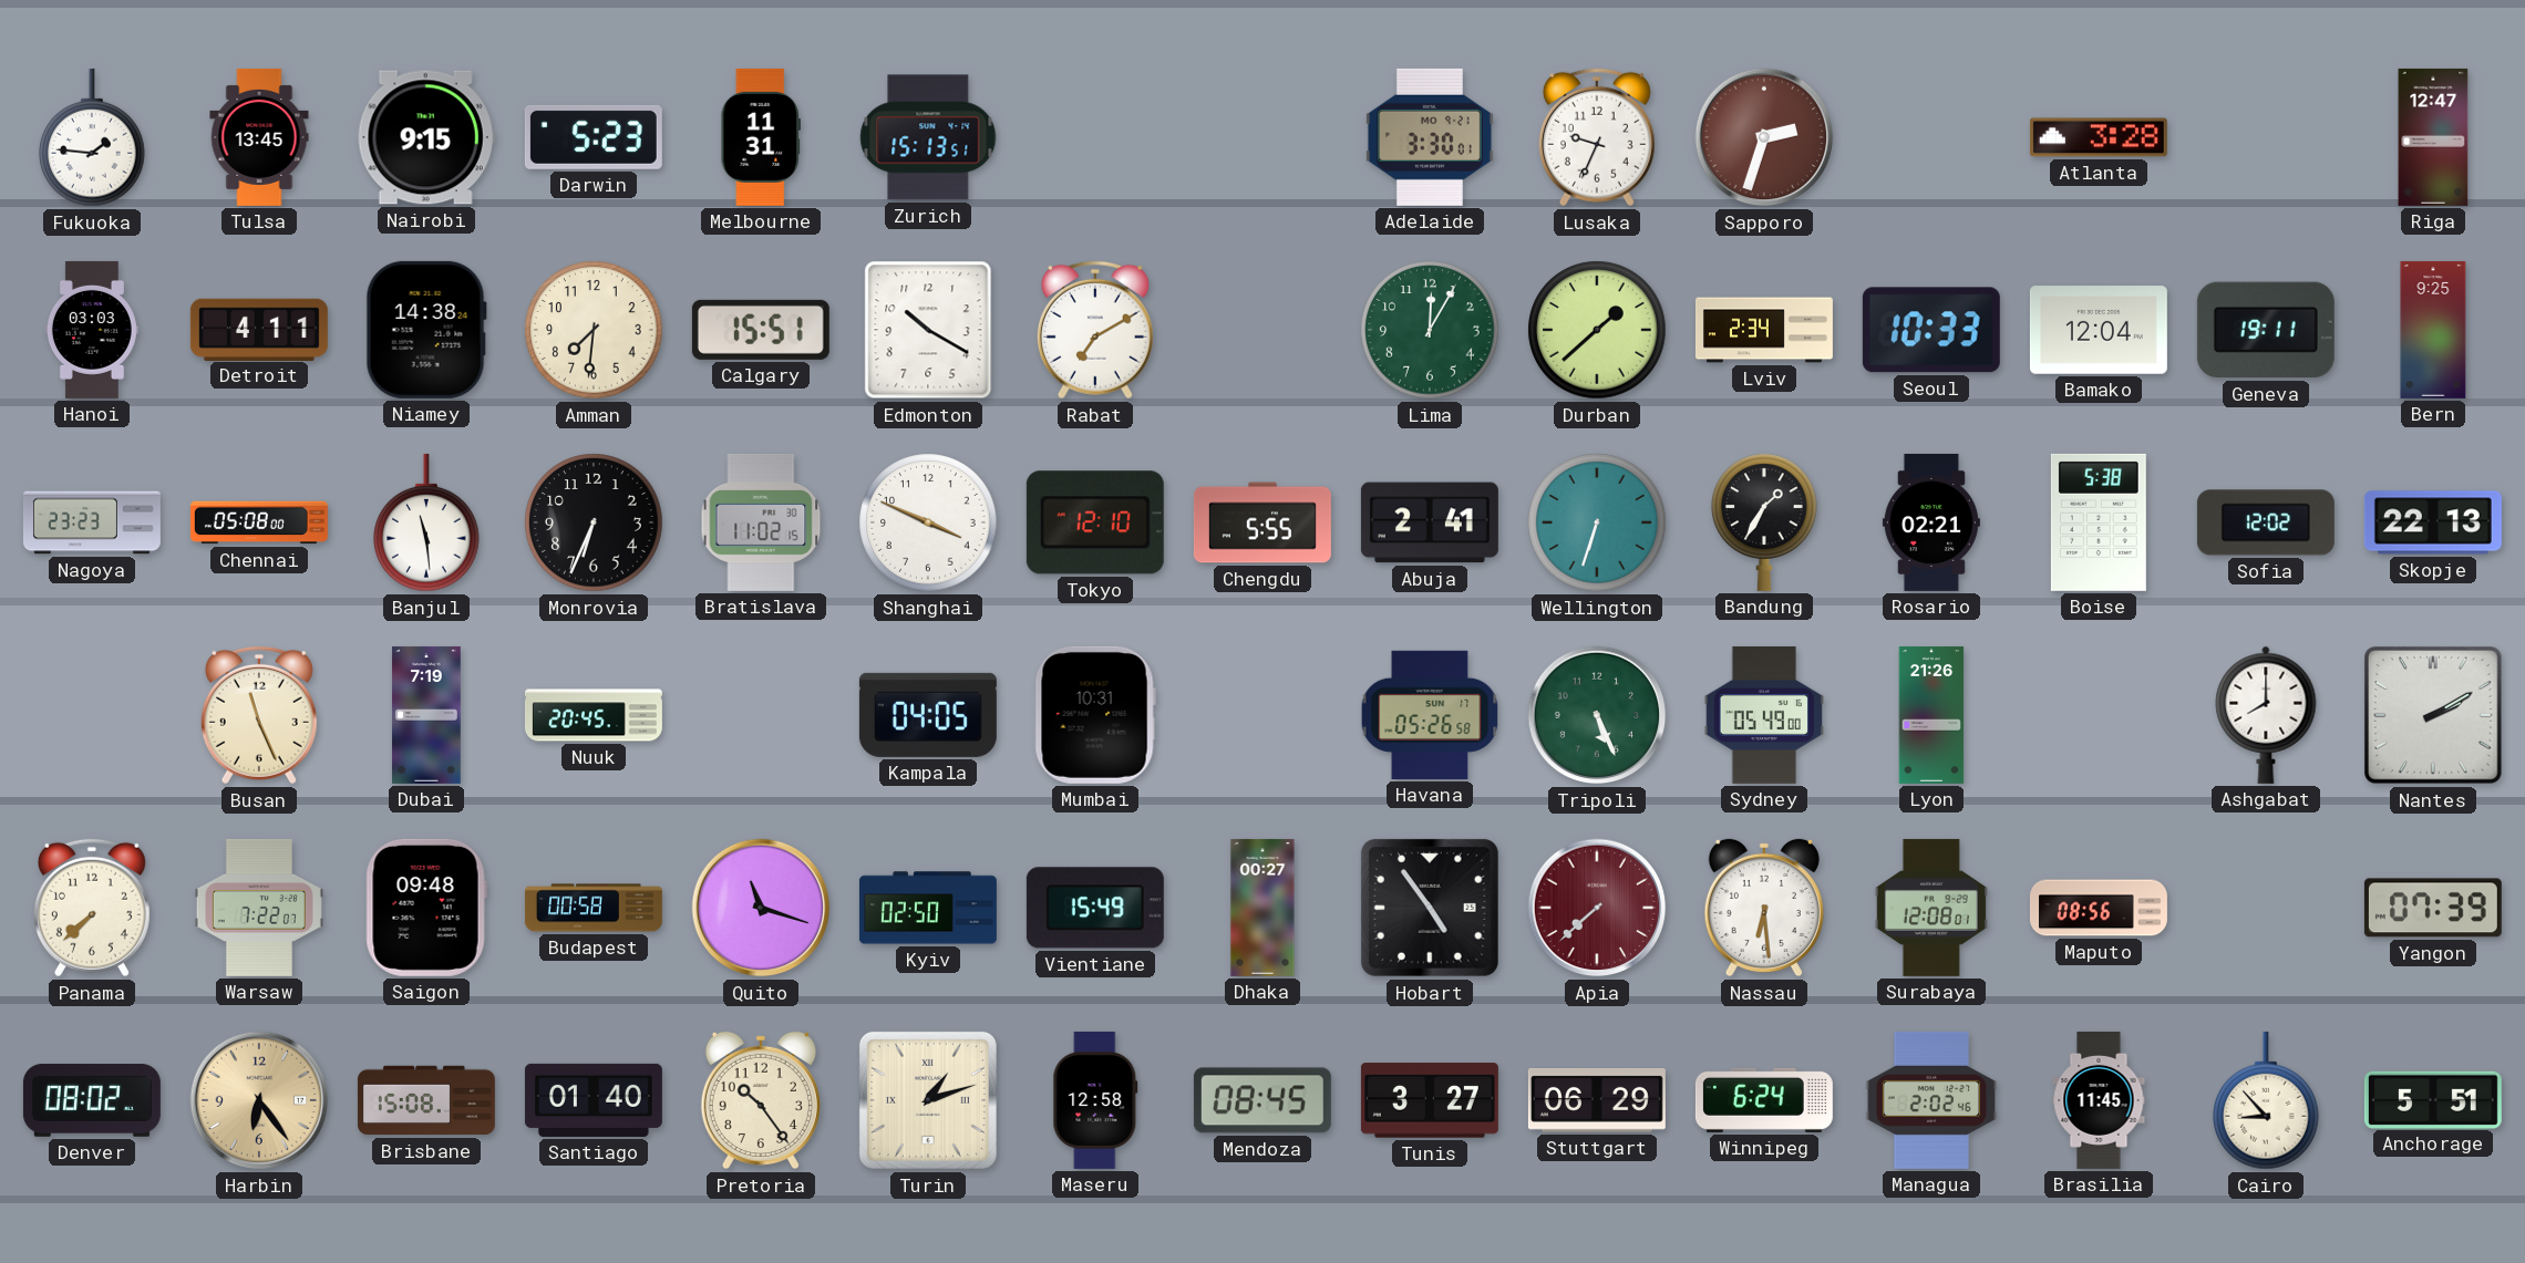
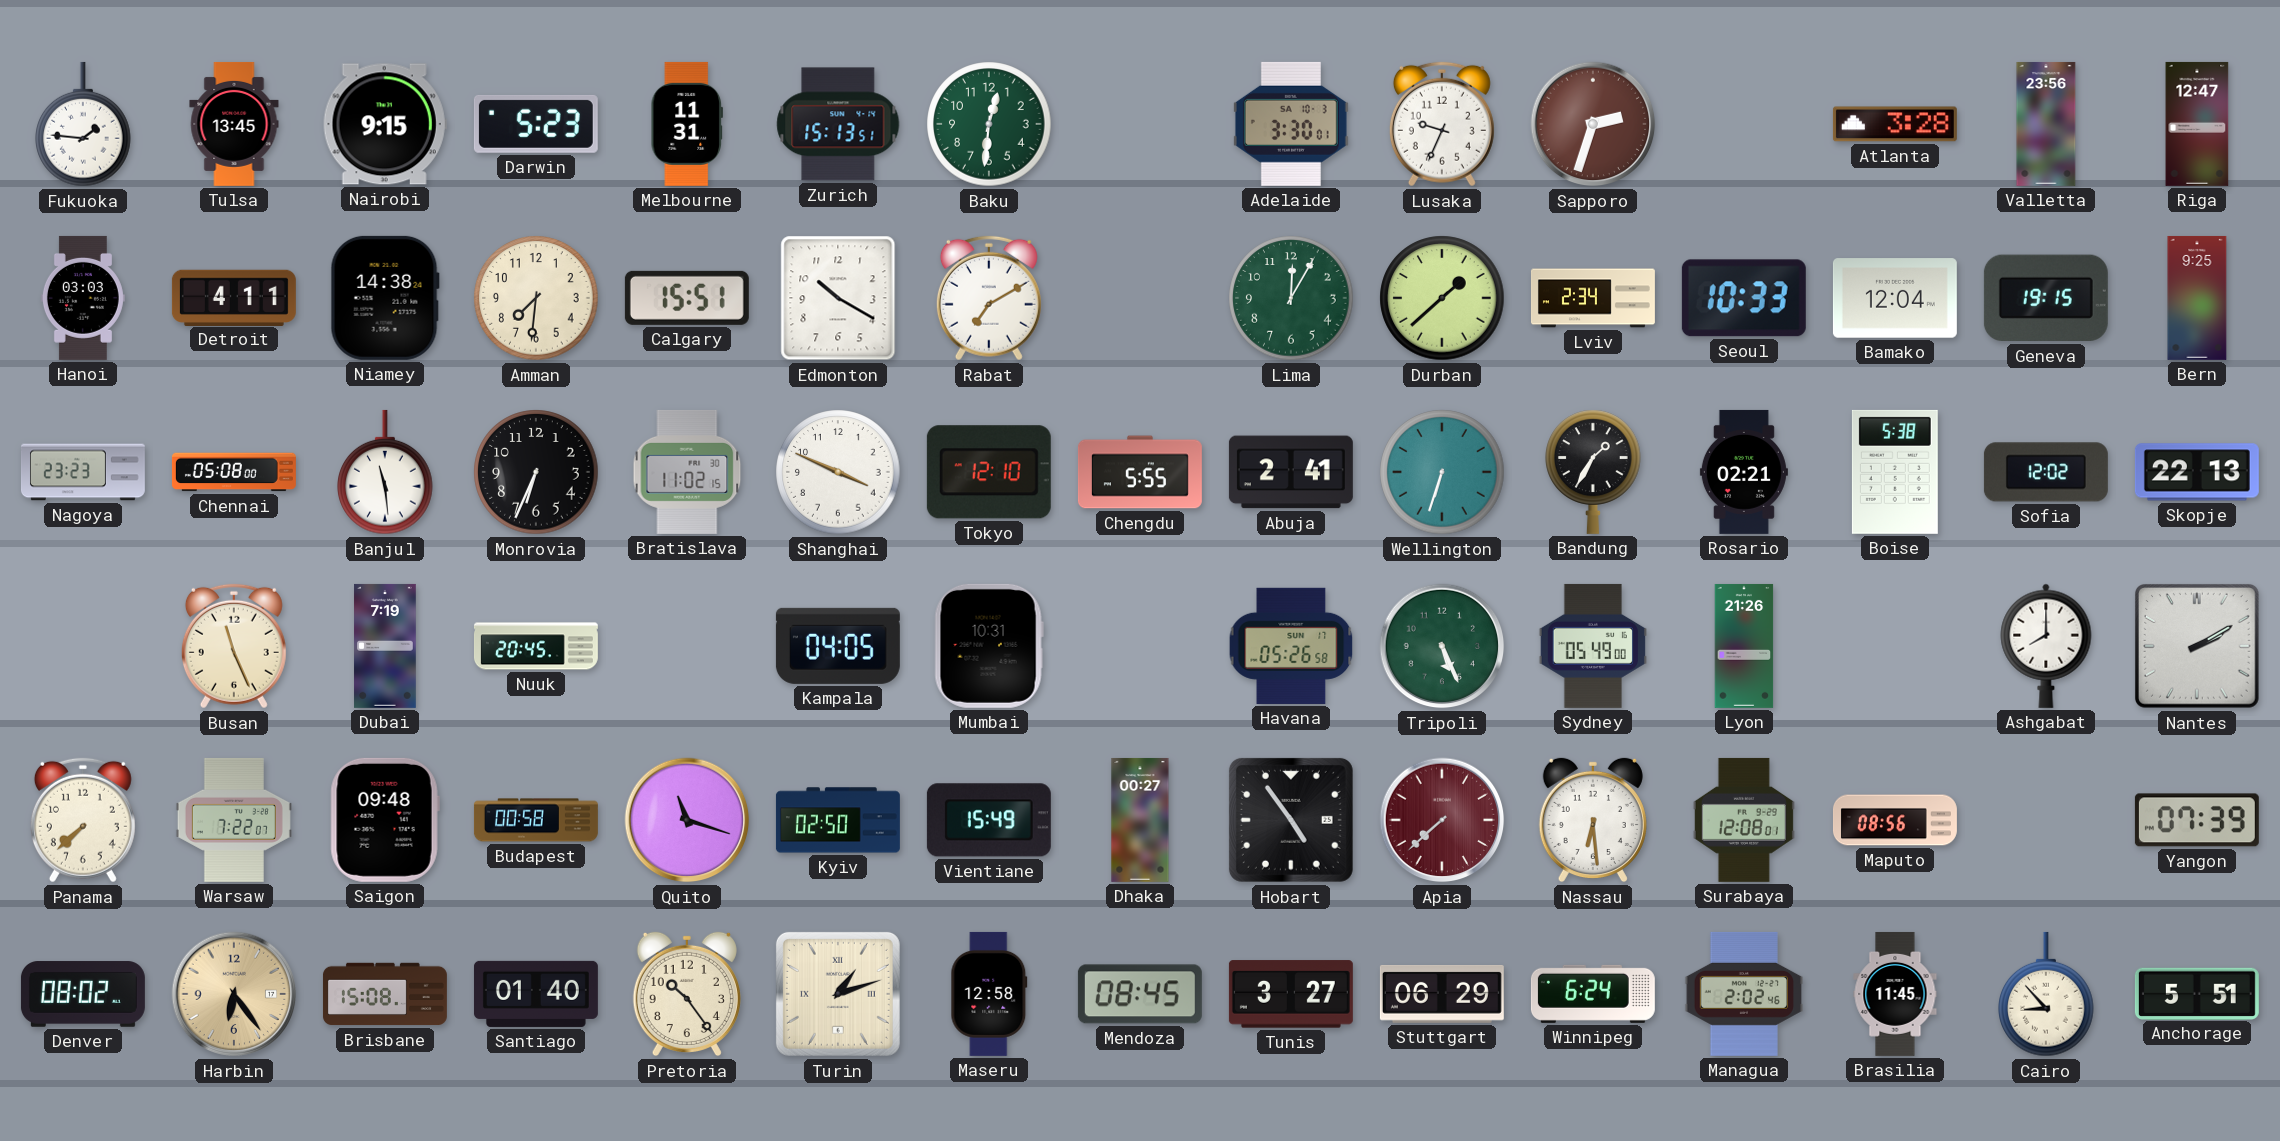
Baku: none -> 12:31 (989, 124)
Adelaide date: MO 9-21 -> SA 10-3 (1291, 124)
Valletta: none -> 23:56 (2046, 124)
Geneva: 19:11 -> 19:15 (2046, 298)
